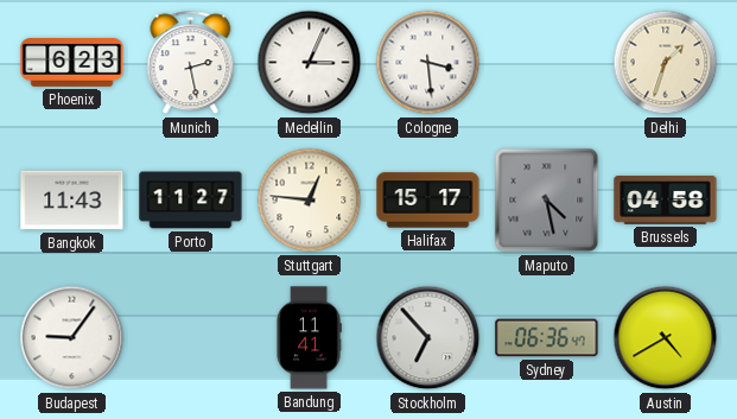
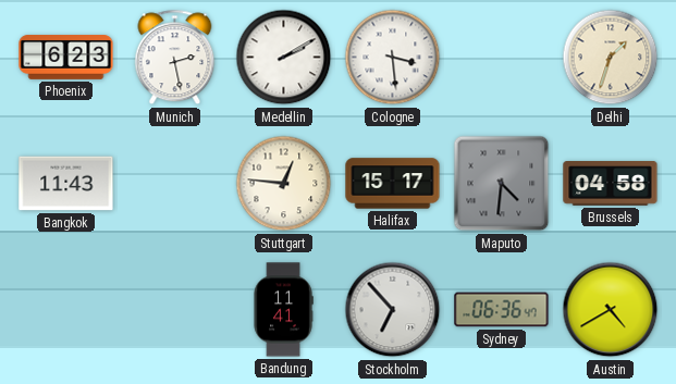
Medellin: 3:04 -> 2:10 (284, 58)
Porto: 11:27 -> none (191, 201)
Maputo: 4:28 -> 4:31 (502, 184)
Budapest: 9:06 -> none (72, 338)
